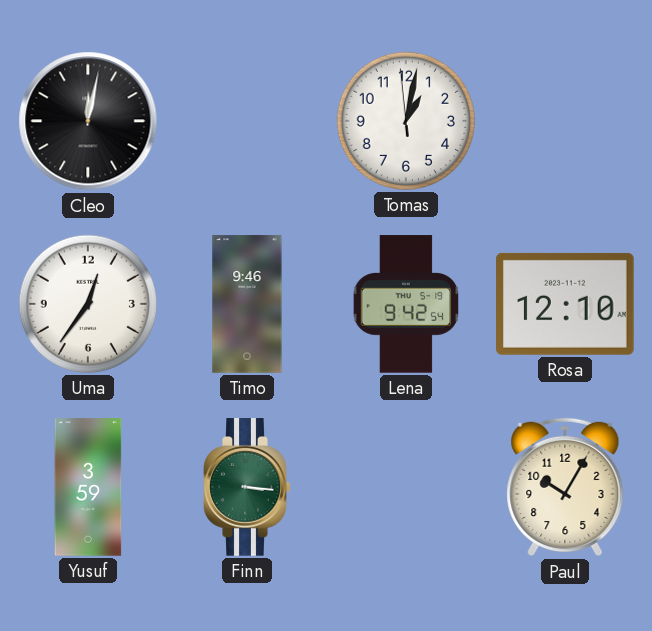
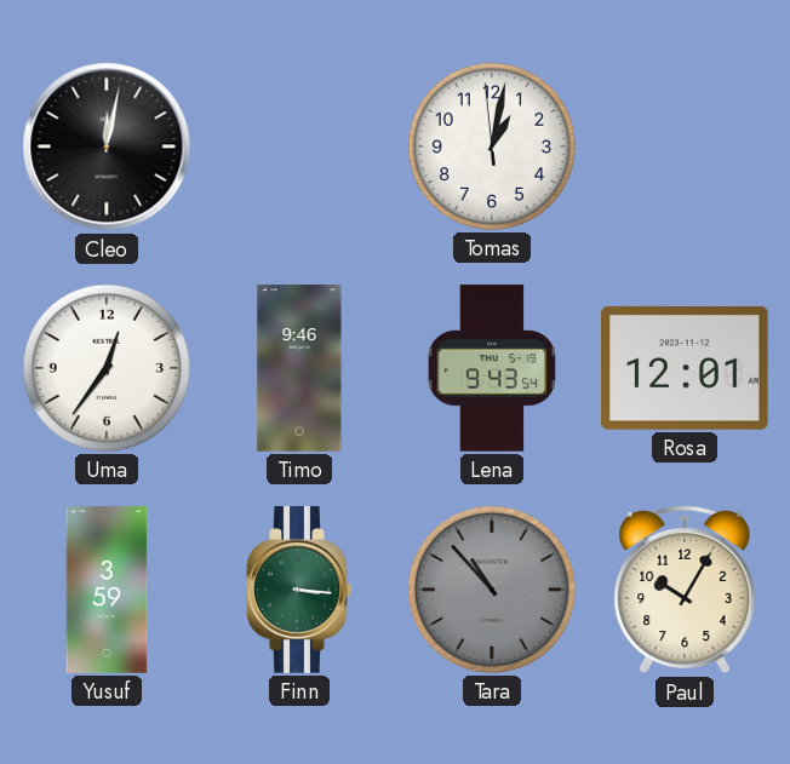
Lena: 9:42 -> 9:43 (492, 368)
Rosa: 12:10 -> 12:01 (686, 368)
Tara: none -> 10:53 (492, 590)
